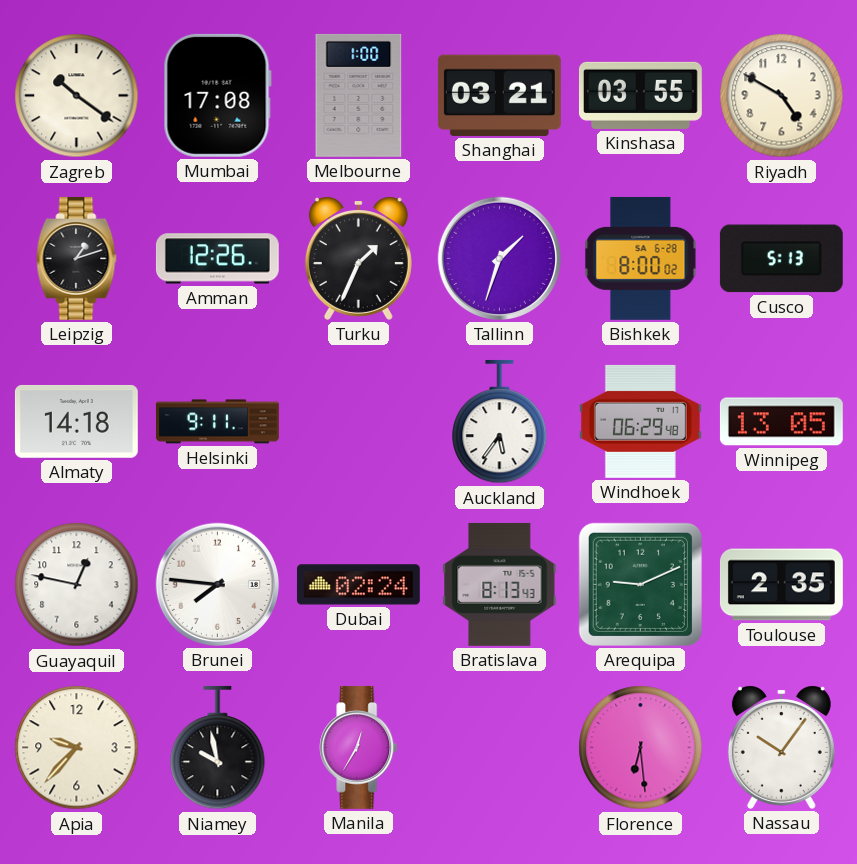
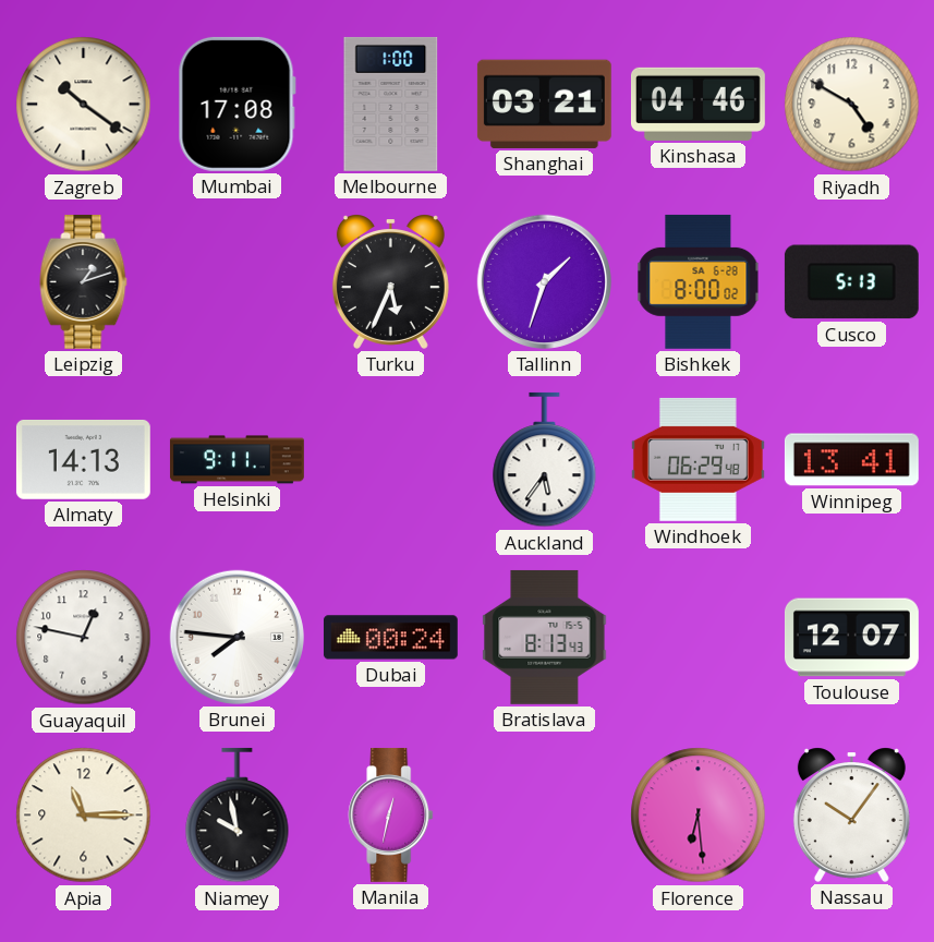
Kinshasa: 03:55 -> 04:46 (698, 104)
Amman: 12:26 -> none (217, 259)
Turku: 1:34 -> 5:34 (390, 281)
Almaty: 14:18 -> 14:13 (83, 459)
Winnipeg: 13:05 -> 13:41 (851, 460)
Dubai: 02:24 -> 00:24 (390, 638)
Arequipa: 9:11 -> none (640, 584)
Toulouse: 2:35 -> 12:07 (851, 638)
Apia: 9:37 -> 11:15 (84, 816)
Manila: 12:35 -> 12:32 (391, 814)
